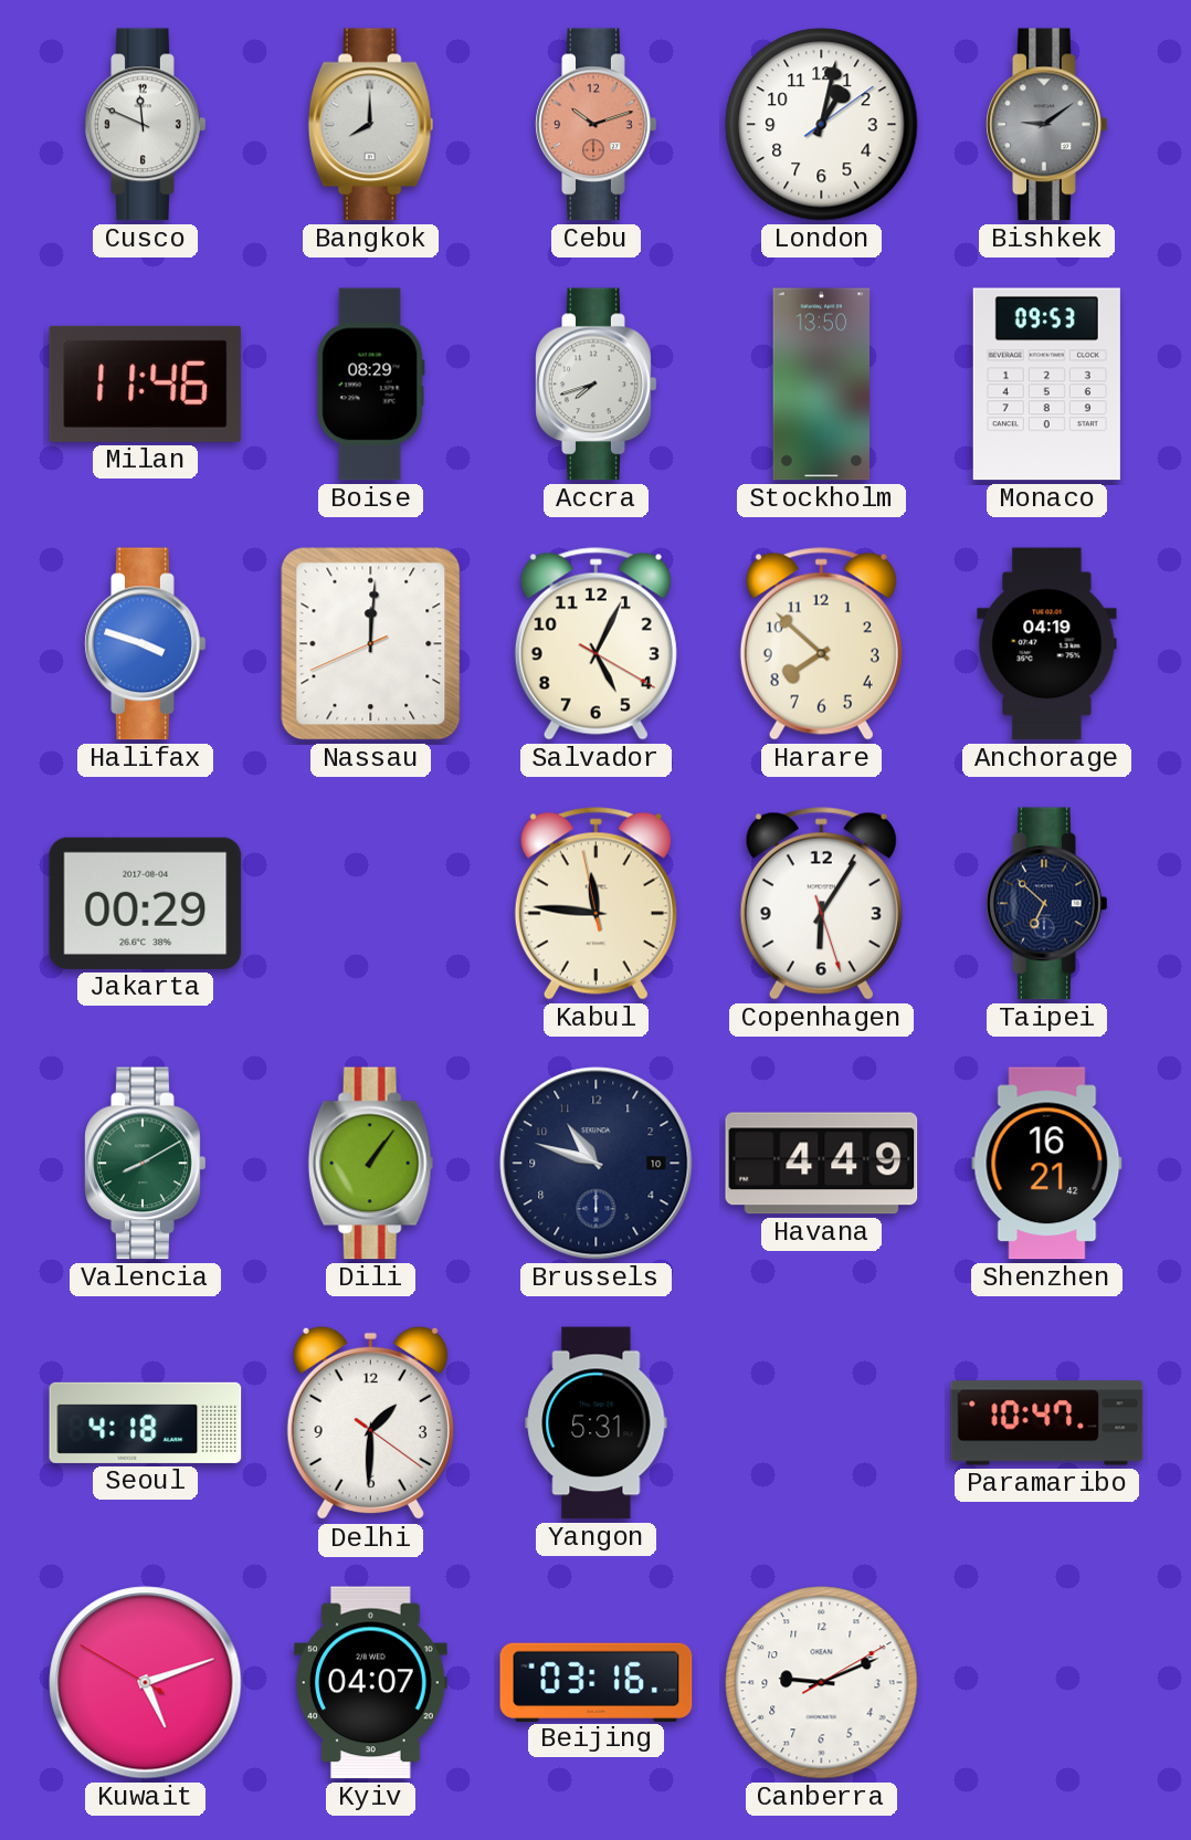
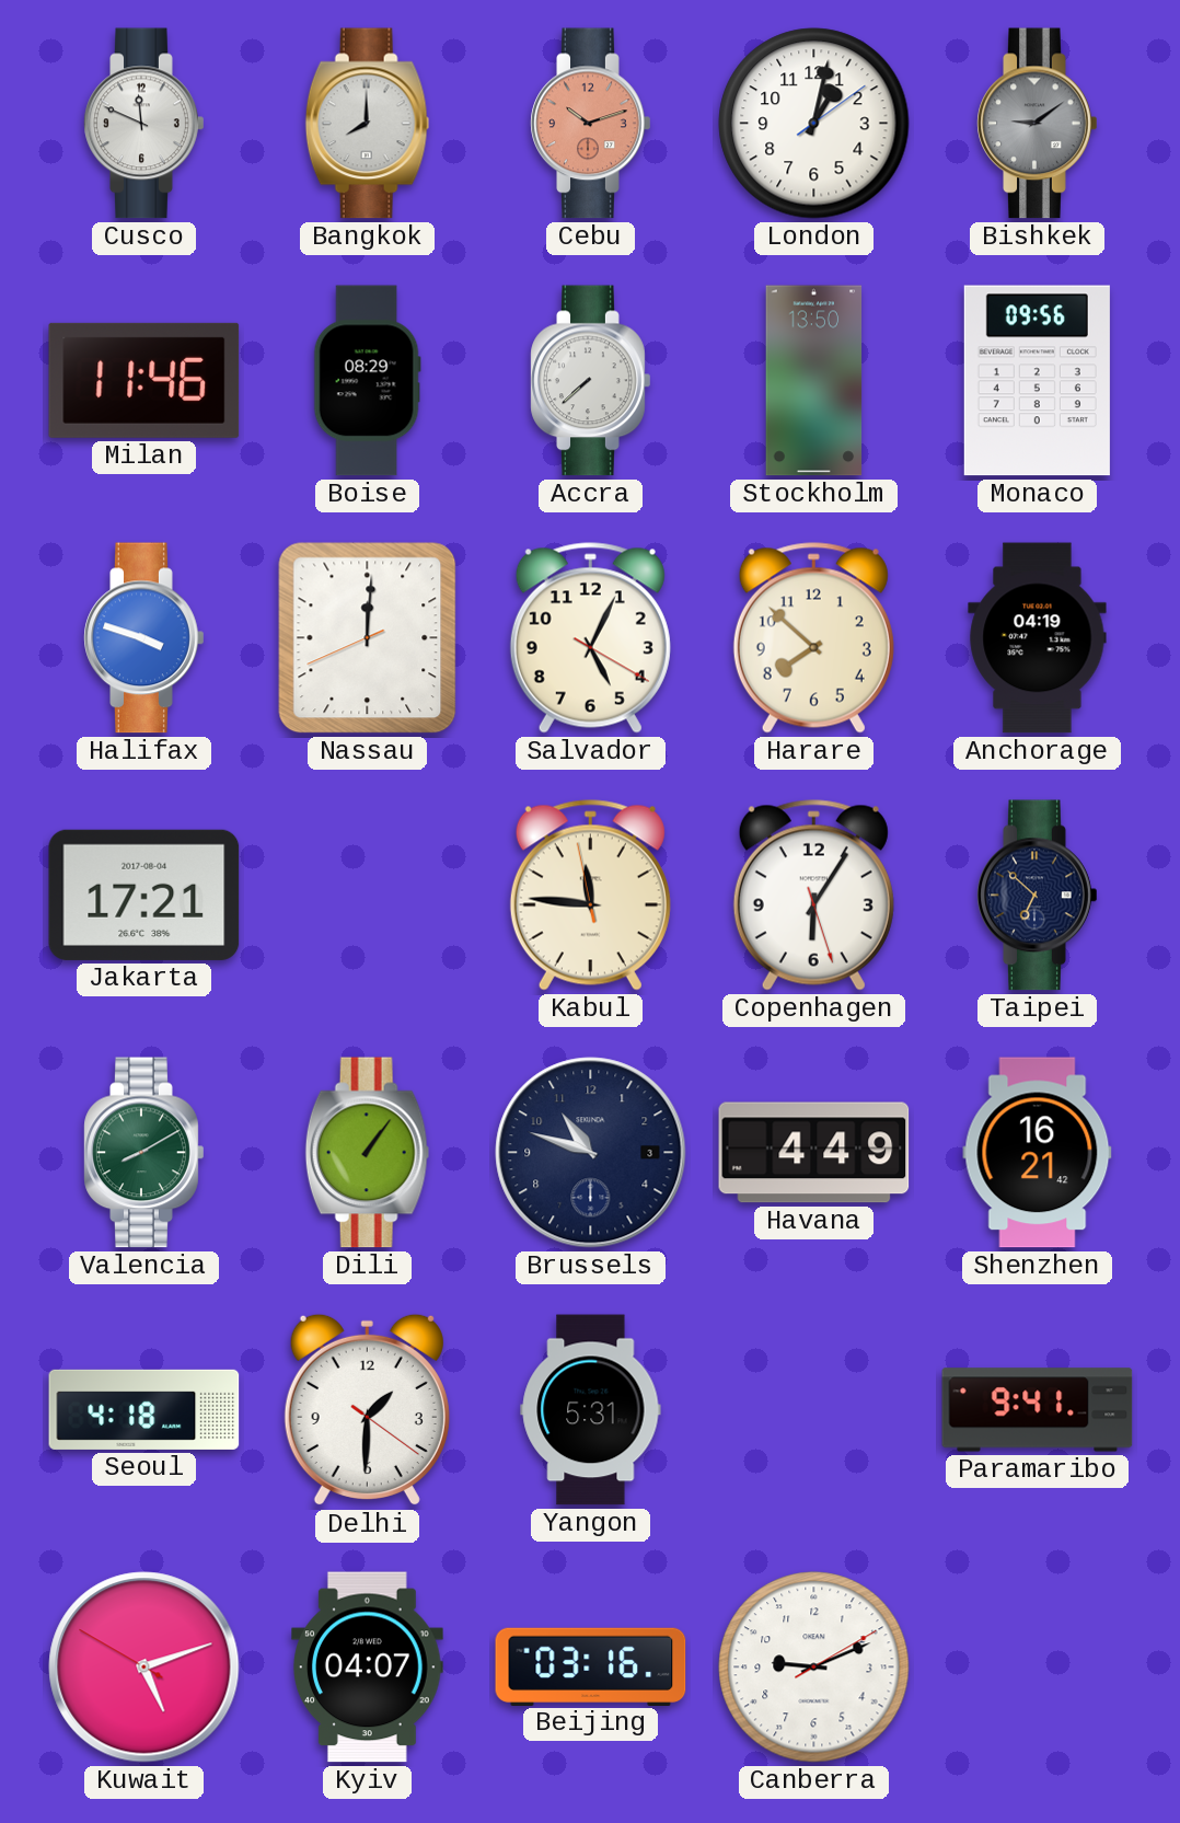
Accra: 7:42 -> 7:38 (591, 381)
Monaco: 09:53 -> 09:56 (1037, 381)
Jakarta: 00:29 -> 17:21 (144, 895)
Brussels date: 10 -> 3 (591, 1153)
Paramaribo: 10:47 -> 9:41 (1038, 1410)
